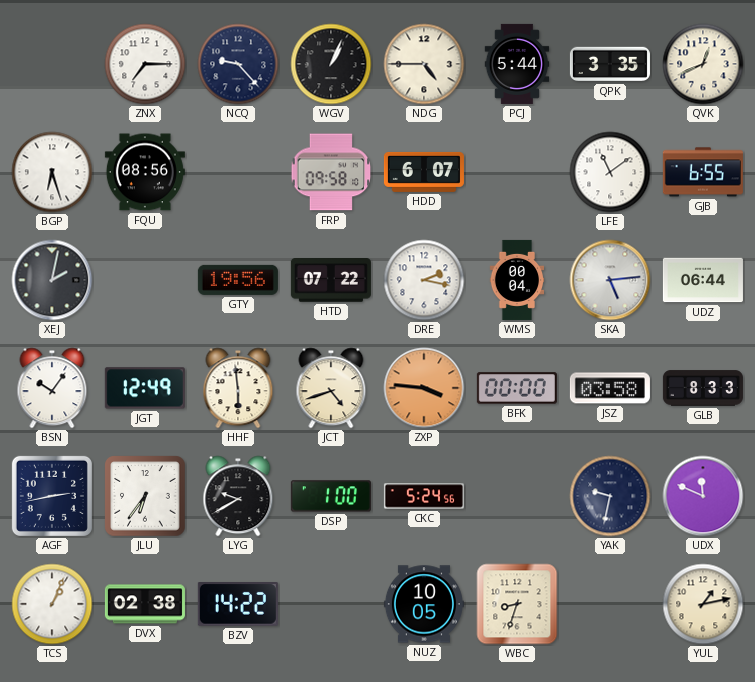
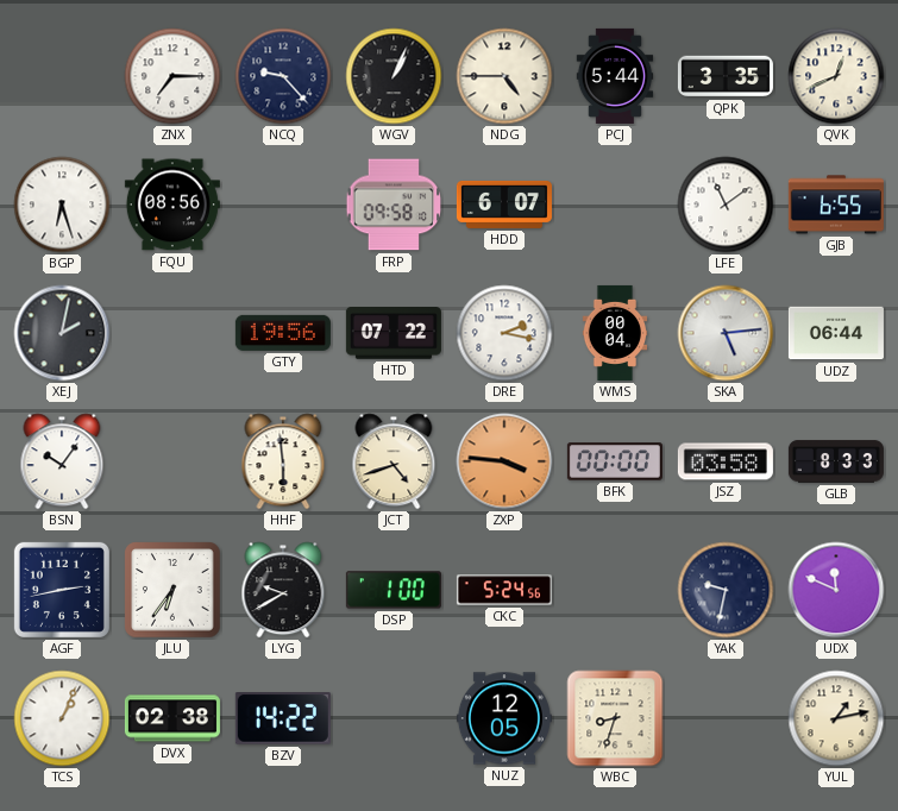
JGT: 12:49 -> none (145, 388)
NUZ: 10:05 -> 12:05 (504, 718)
